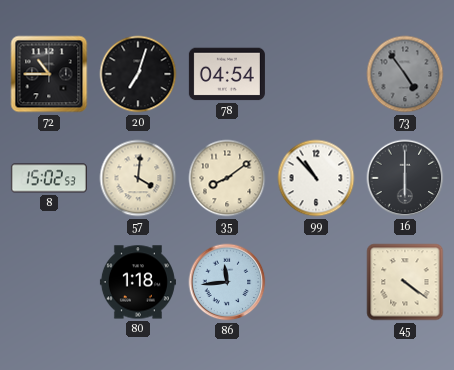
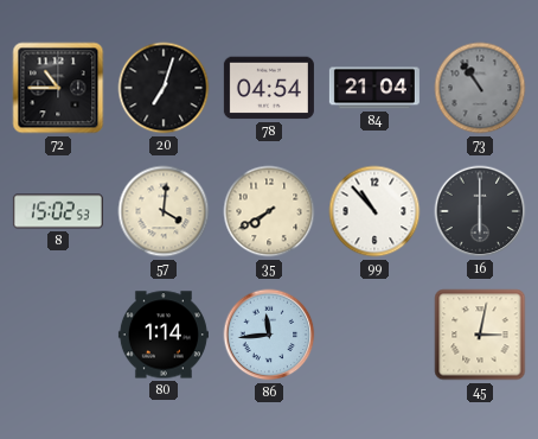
84: none -> 21:04 (374, 88)
73: 4:54 -> 10:54 (480, 88)
35: 8:09 -> 7:40 (269, 211)
80: 1:18 -> 1:14 (164, 335)
45: 4:21 -> 3:02 (480, 335)
